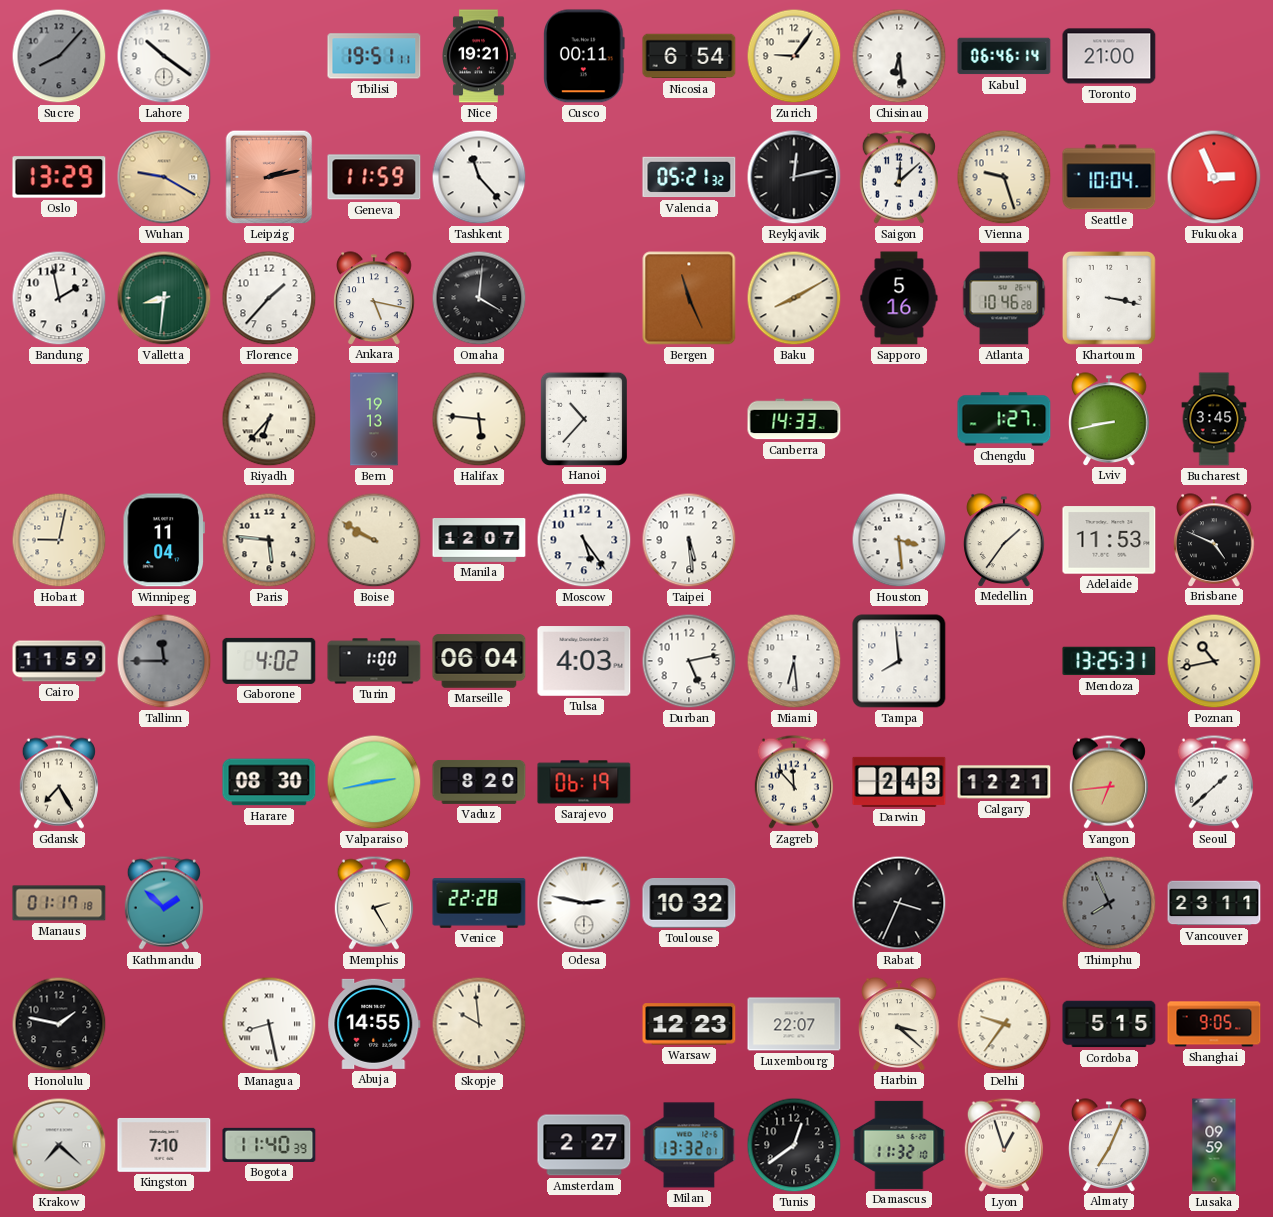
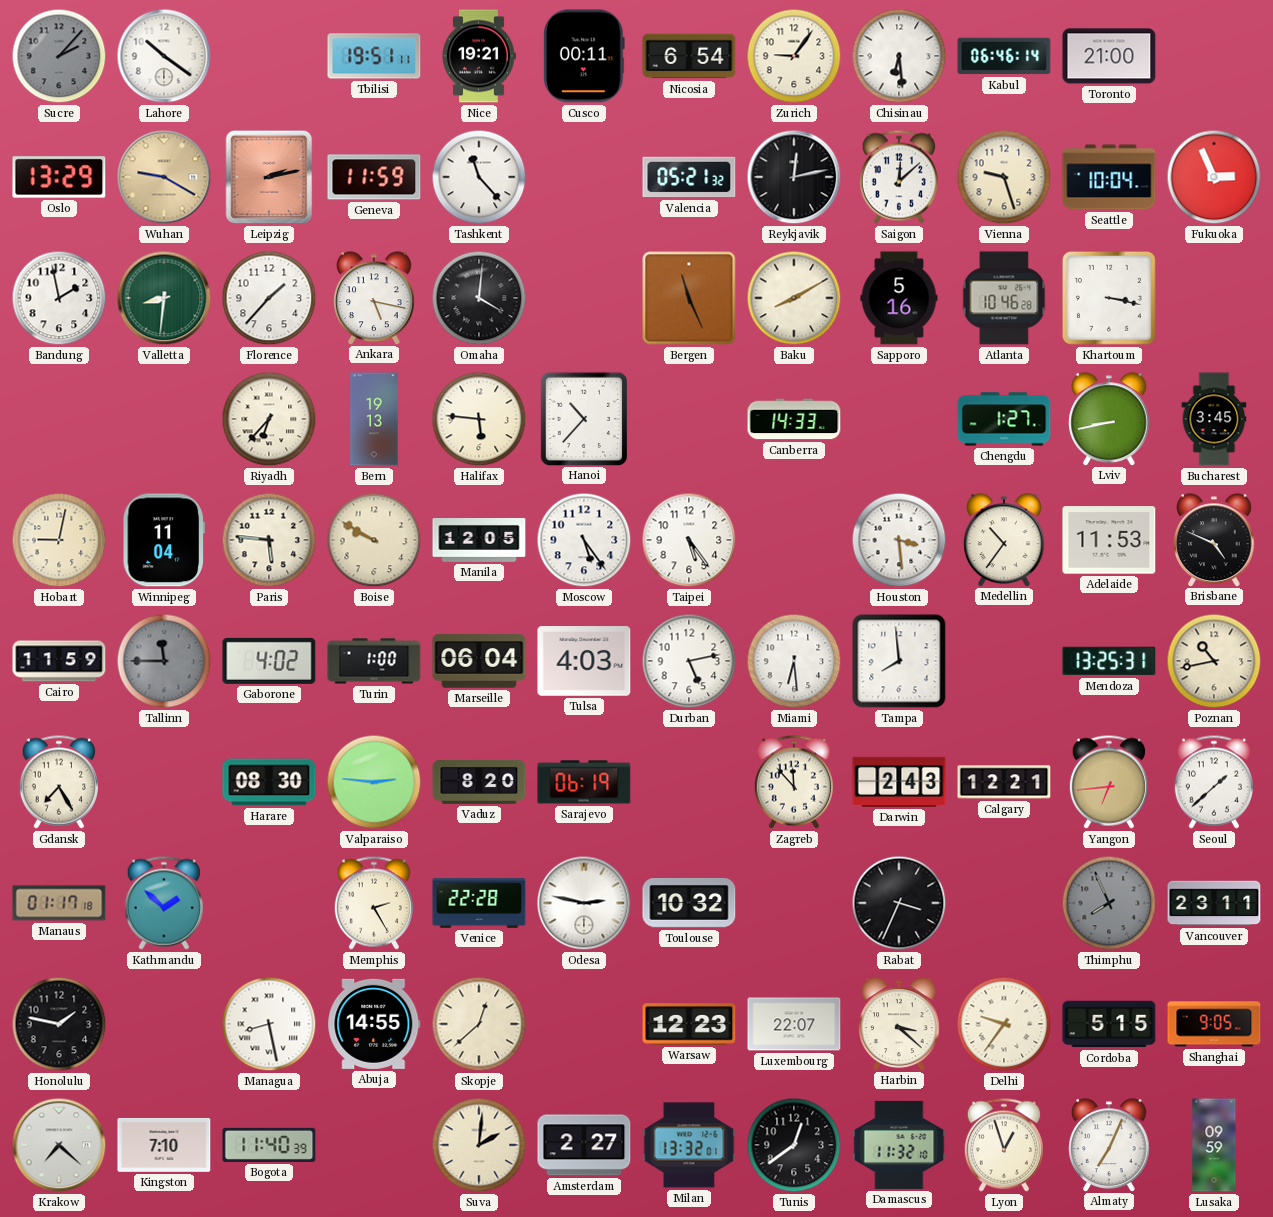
Sucre: 8:07 -> 2:07 (59, 56)
Manila: 12:07 -> 12:05 (479, 541)
Taipei: 5:29 -> 5:24 (689, 540)
Medellin: 1:36 -> 10:36 (1004, 540)
Valparaiso: 2:43 -> 2:46 (374, 782)
Skopje: 9:59 -> 12:38 (479, 1024)
Suva: none -> 2:01 (479, 1145)
